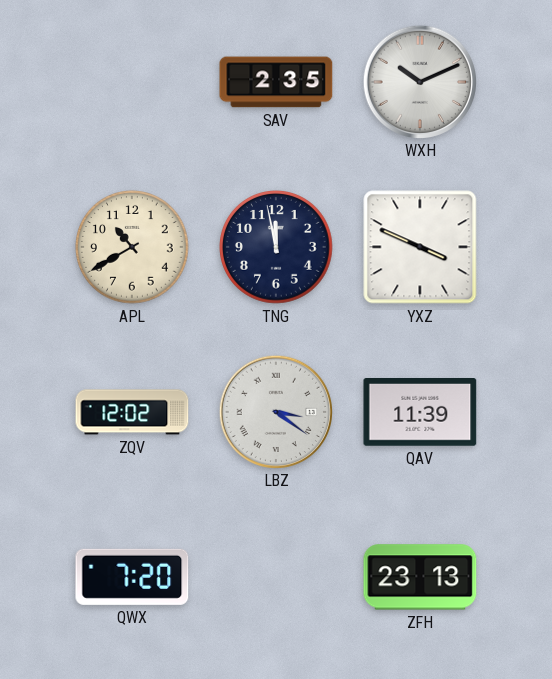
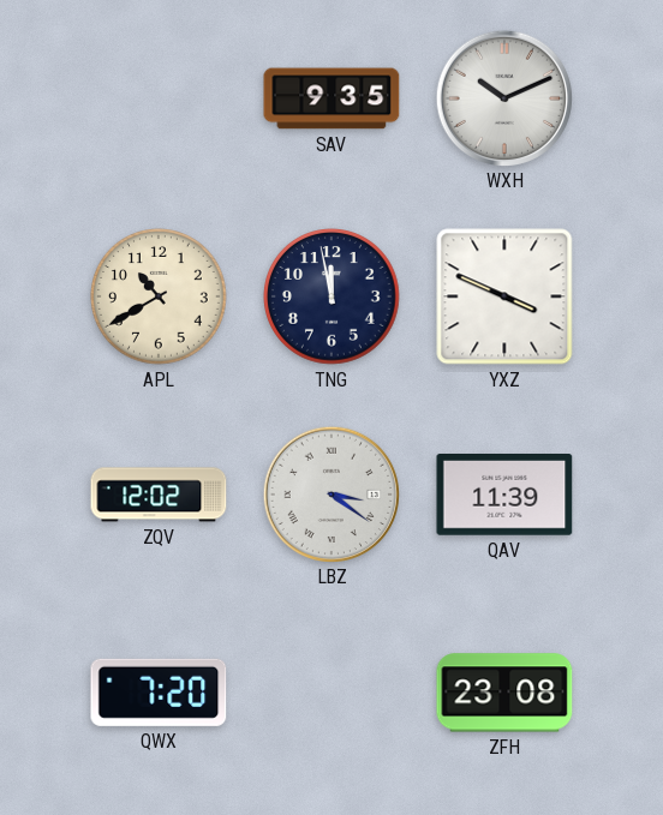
SAV: 2:35 -> 9:35 (331, 98)
ZFH: 23:13 -> 23:08 (504, 693)
